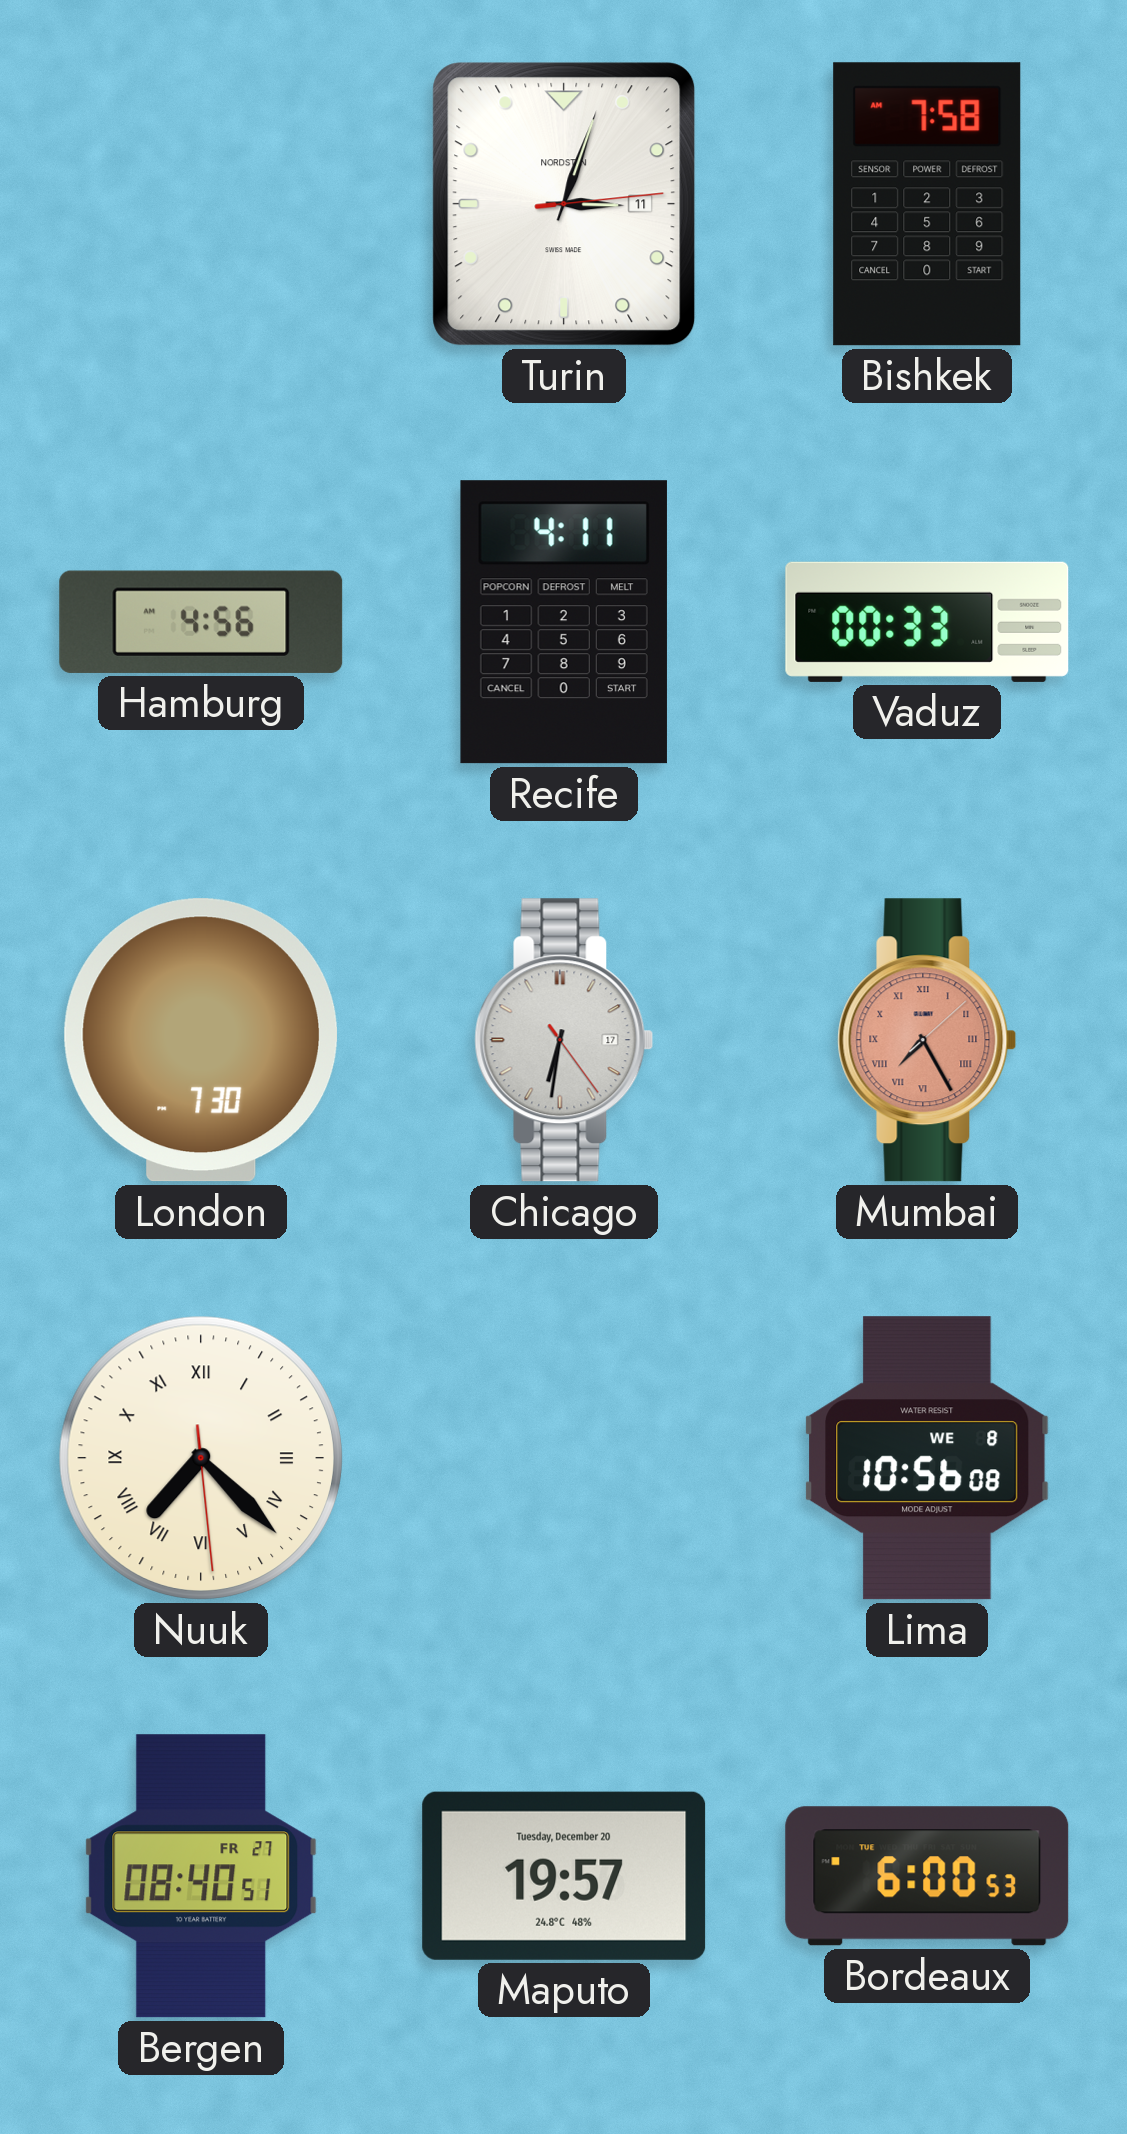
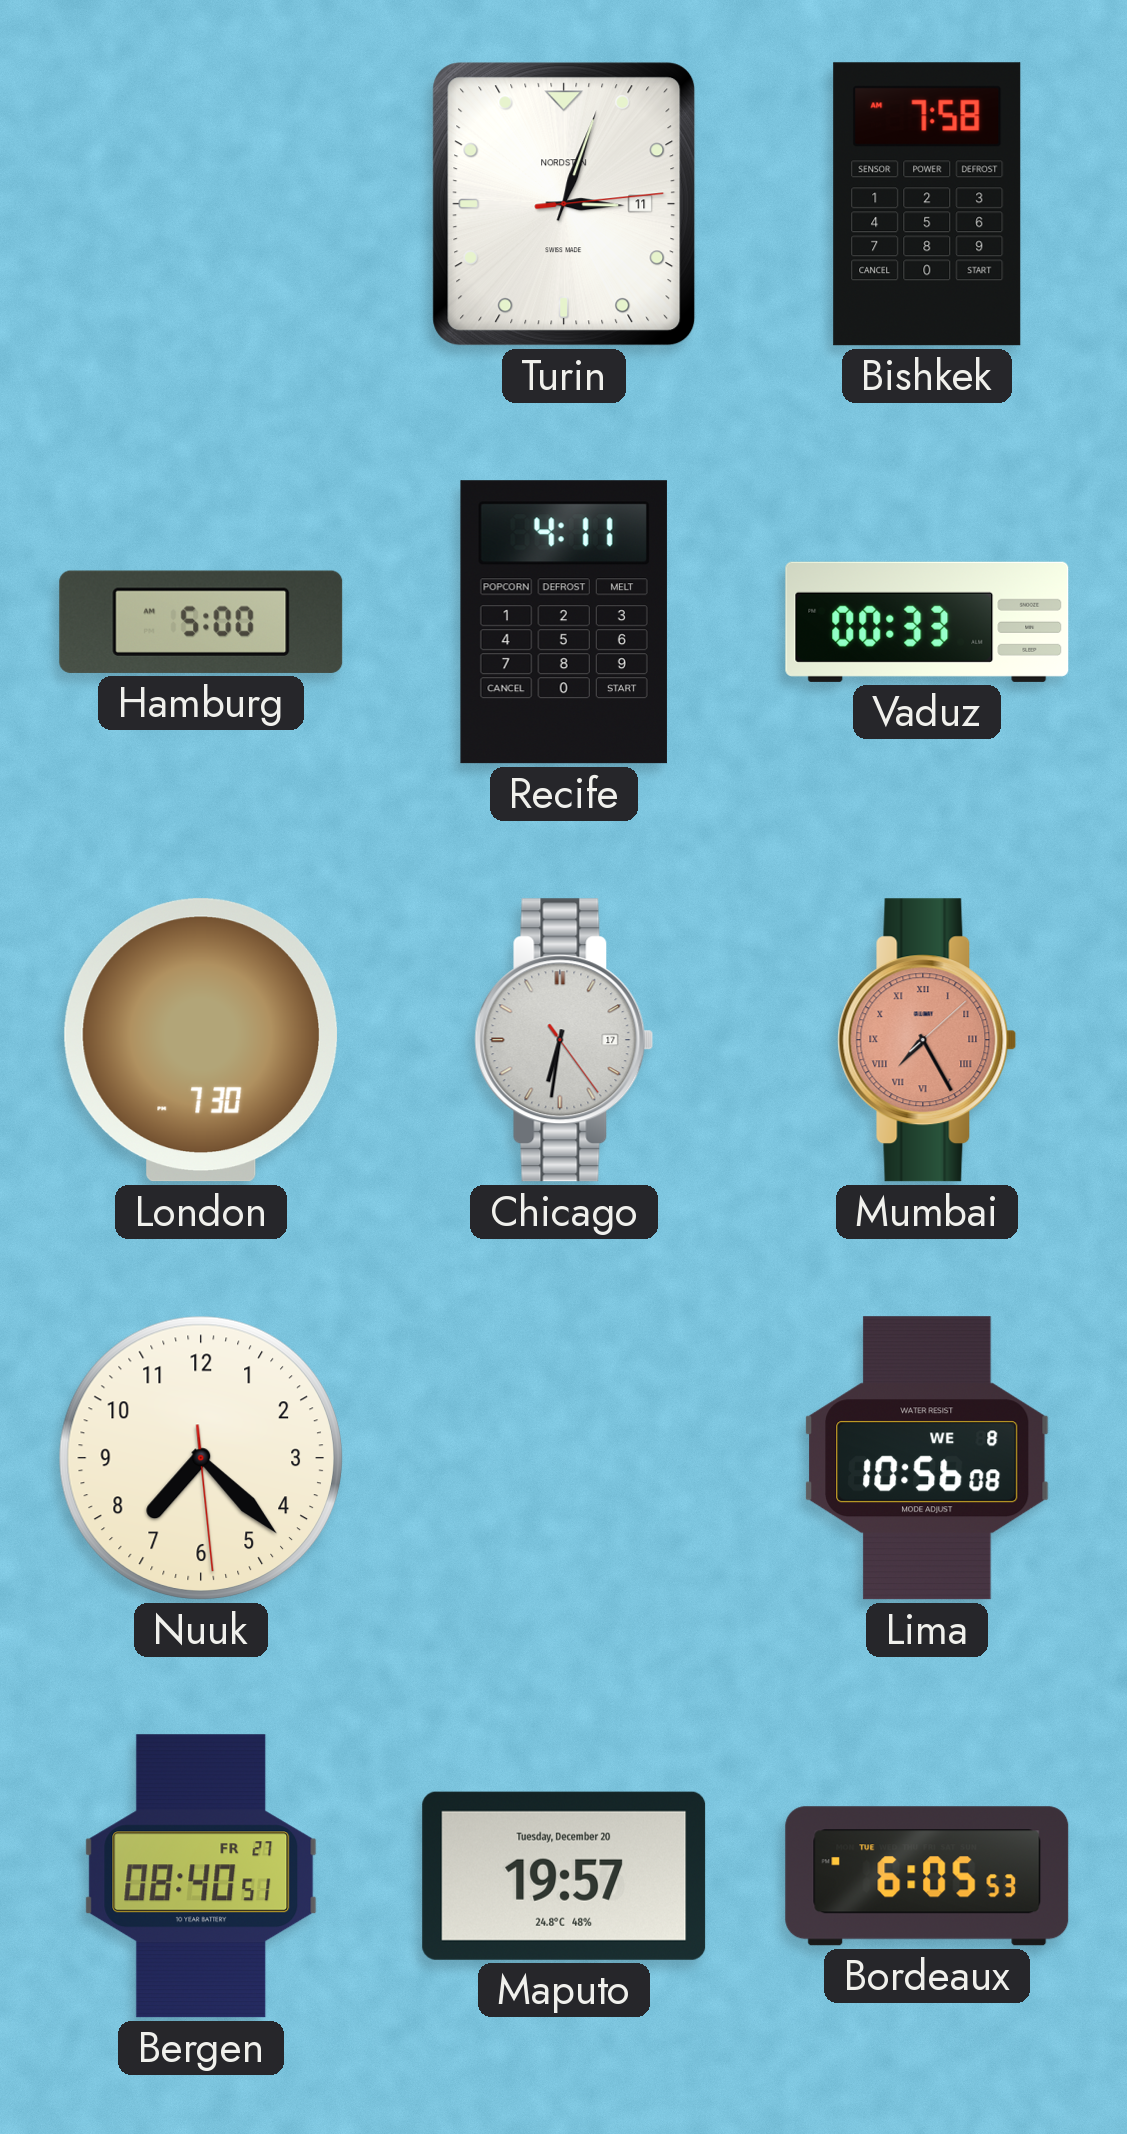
Hamburg: 4:56 -> 5:00 (201, 622)
Nuuk numerals: Roman -> Arabic (201, 1458)
Bordeaux: 6:00 -> 6:05 (927, 1876)
